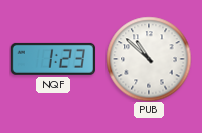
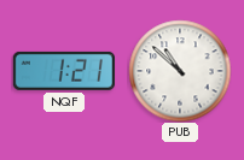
NQF: 1:23 -> 1:21 (64, 71)
